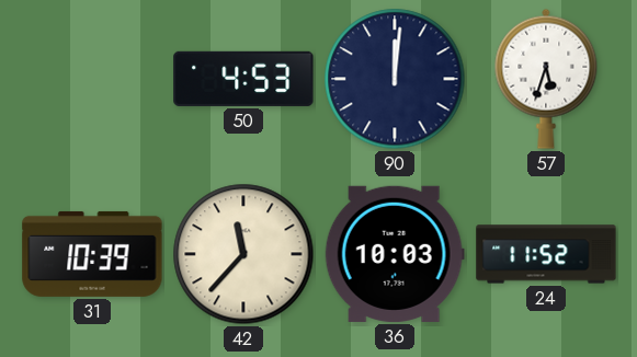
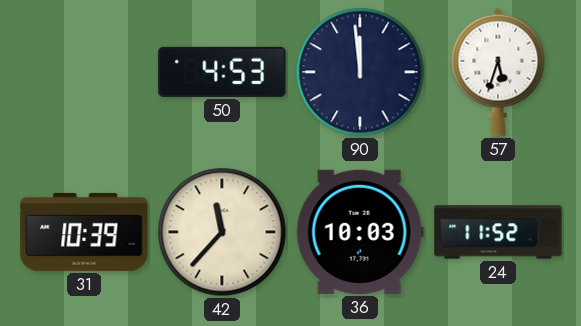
90: 12:01 -> 11:59 (360, 72)
